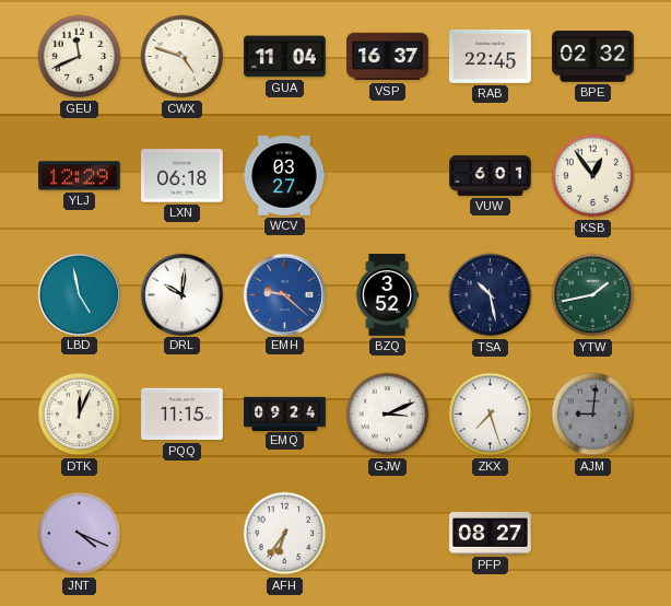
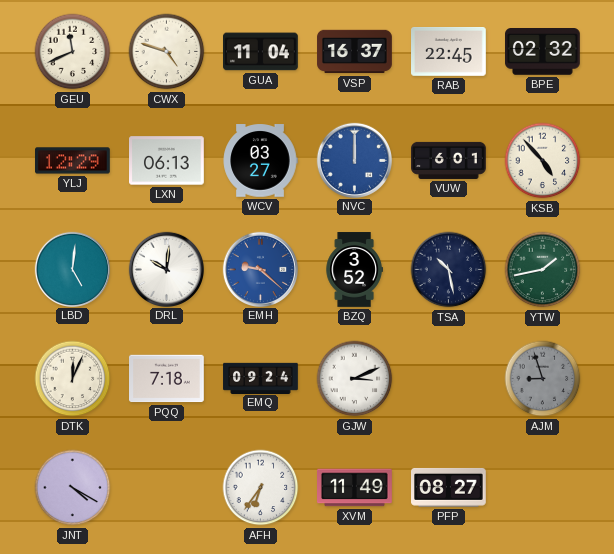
LXN: 06:18 -> 06:13 (167, 161)
NVC: none -> 12:00 (354, 160)
KSB: 12:54 -> 4:53 (543, 161)
LBD: 4:58 -> 5:01 (72, 269)
PQQ: 11:15 -> 7:18 (167, 379)
ZKX: 7:27 -> none (491, 415)
AJM: 9:01 -> 8:57 (543, 379)
JNT: 4:19 -> 4:20 (73, 488)
XVM: none -> 11:49 (355, 488)
